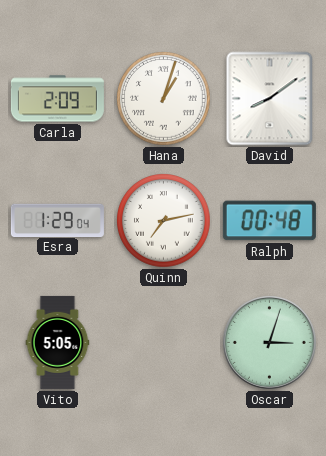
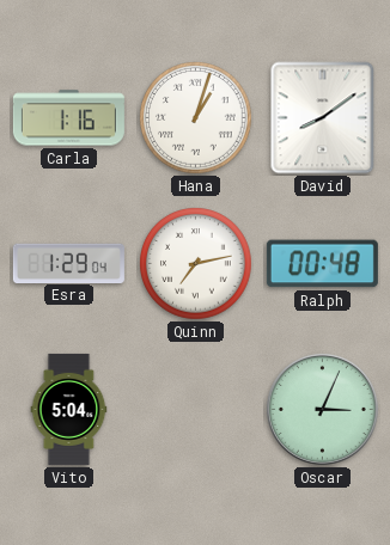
Carla: 2:09 -> 1:16 (68, 118)
Vito: 5:05 -> 5:04 (69, 409)
Oscar: 3:03 -> 3:04 (322, 409)
